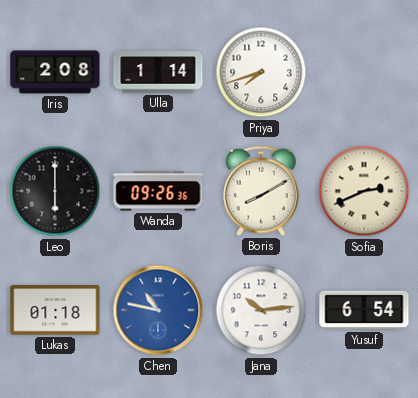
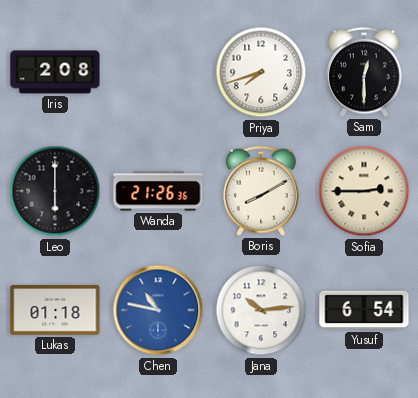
Ulla: 1:14 -> none (158, 72)
Sam: none -> 12:30 (365, 72)
Wanda: 09:26 -> 21:26 (158, 191)
Sofia: 2:41 -> 2:45 (364, 191)
